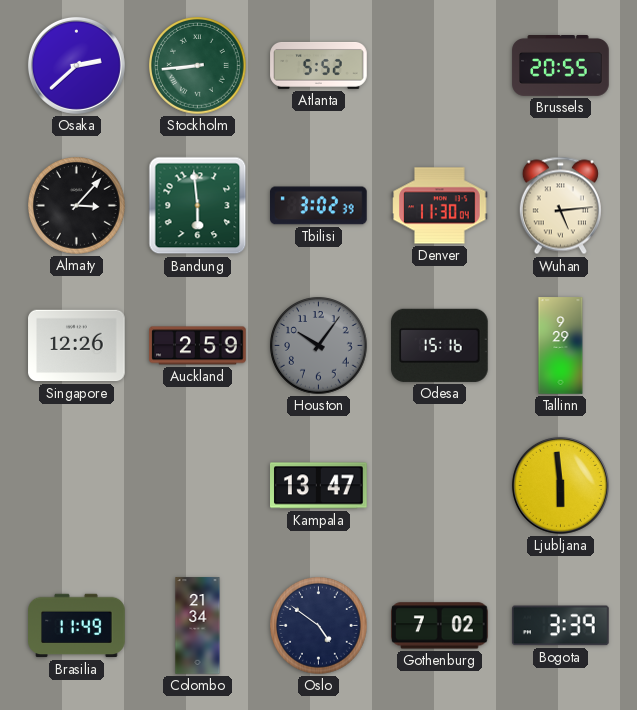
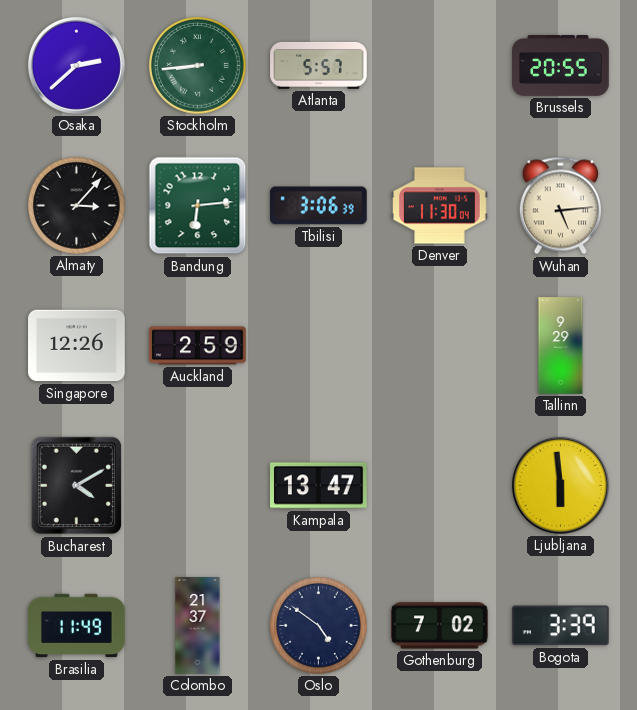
Atlanta: 5:52 -> 5:57 (319, 65)
Bandung: 5:59 -> 6:14 (198, 206)
Tbilisi: 3:02 -> 3:06 (319, 206)
Houston: 10:06 -> none (319, 346)
Odesa: 15:16 -> none (440, 345)
Bucharest: none -> 4:10 (77, 486)
Colombo: 21:34 -> 21:37 (198, 626)
